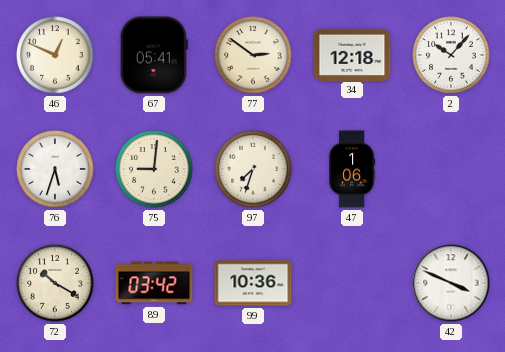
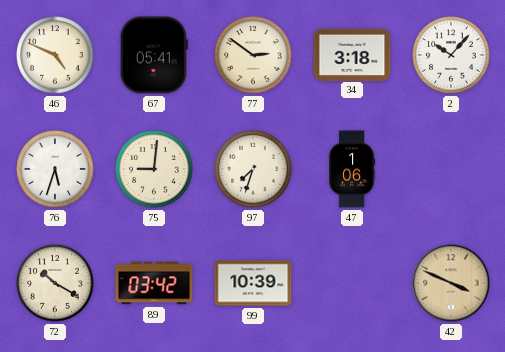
46: 12:49 -> 4:49 (55, 55)
34: 12:18 -> 3:18 (352, 54)
99: 10:36 -> 10:39 (253, 283)
42 dial: white -> champagne (451, 283)
